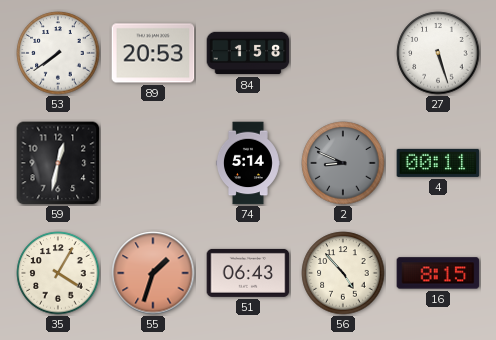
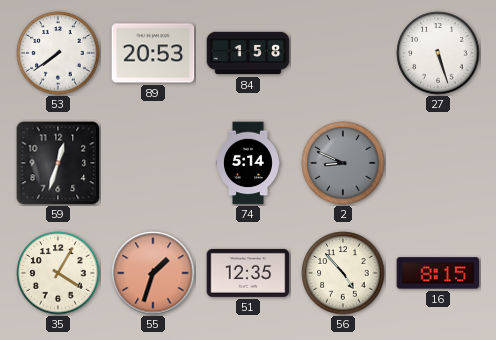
59: 12:32 -> 12:33 (58, 163)
4: 00:11 -> none (438, 163)
51: 06:43 -> 12:35 (248, 273)
